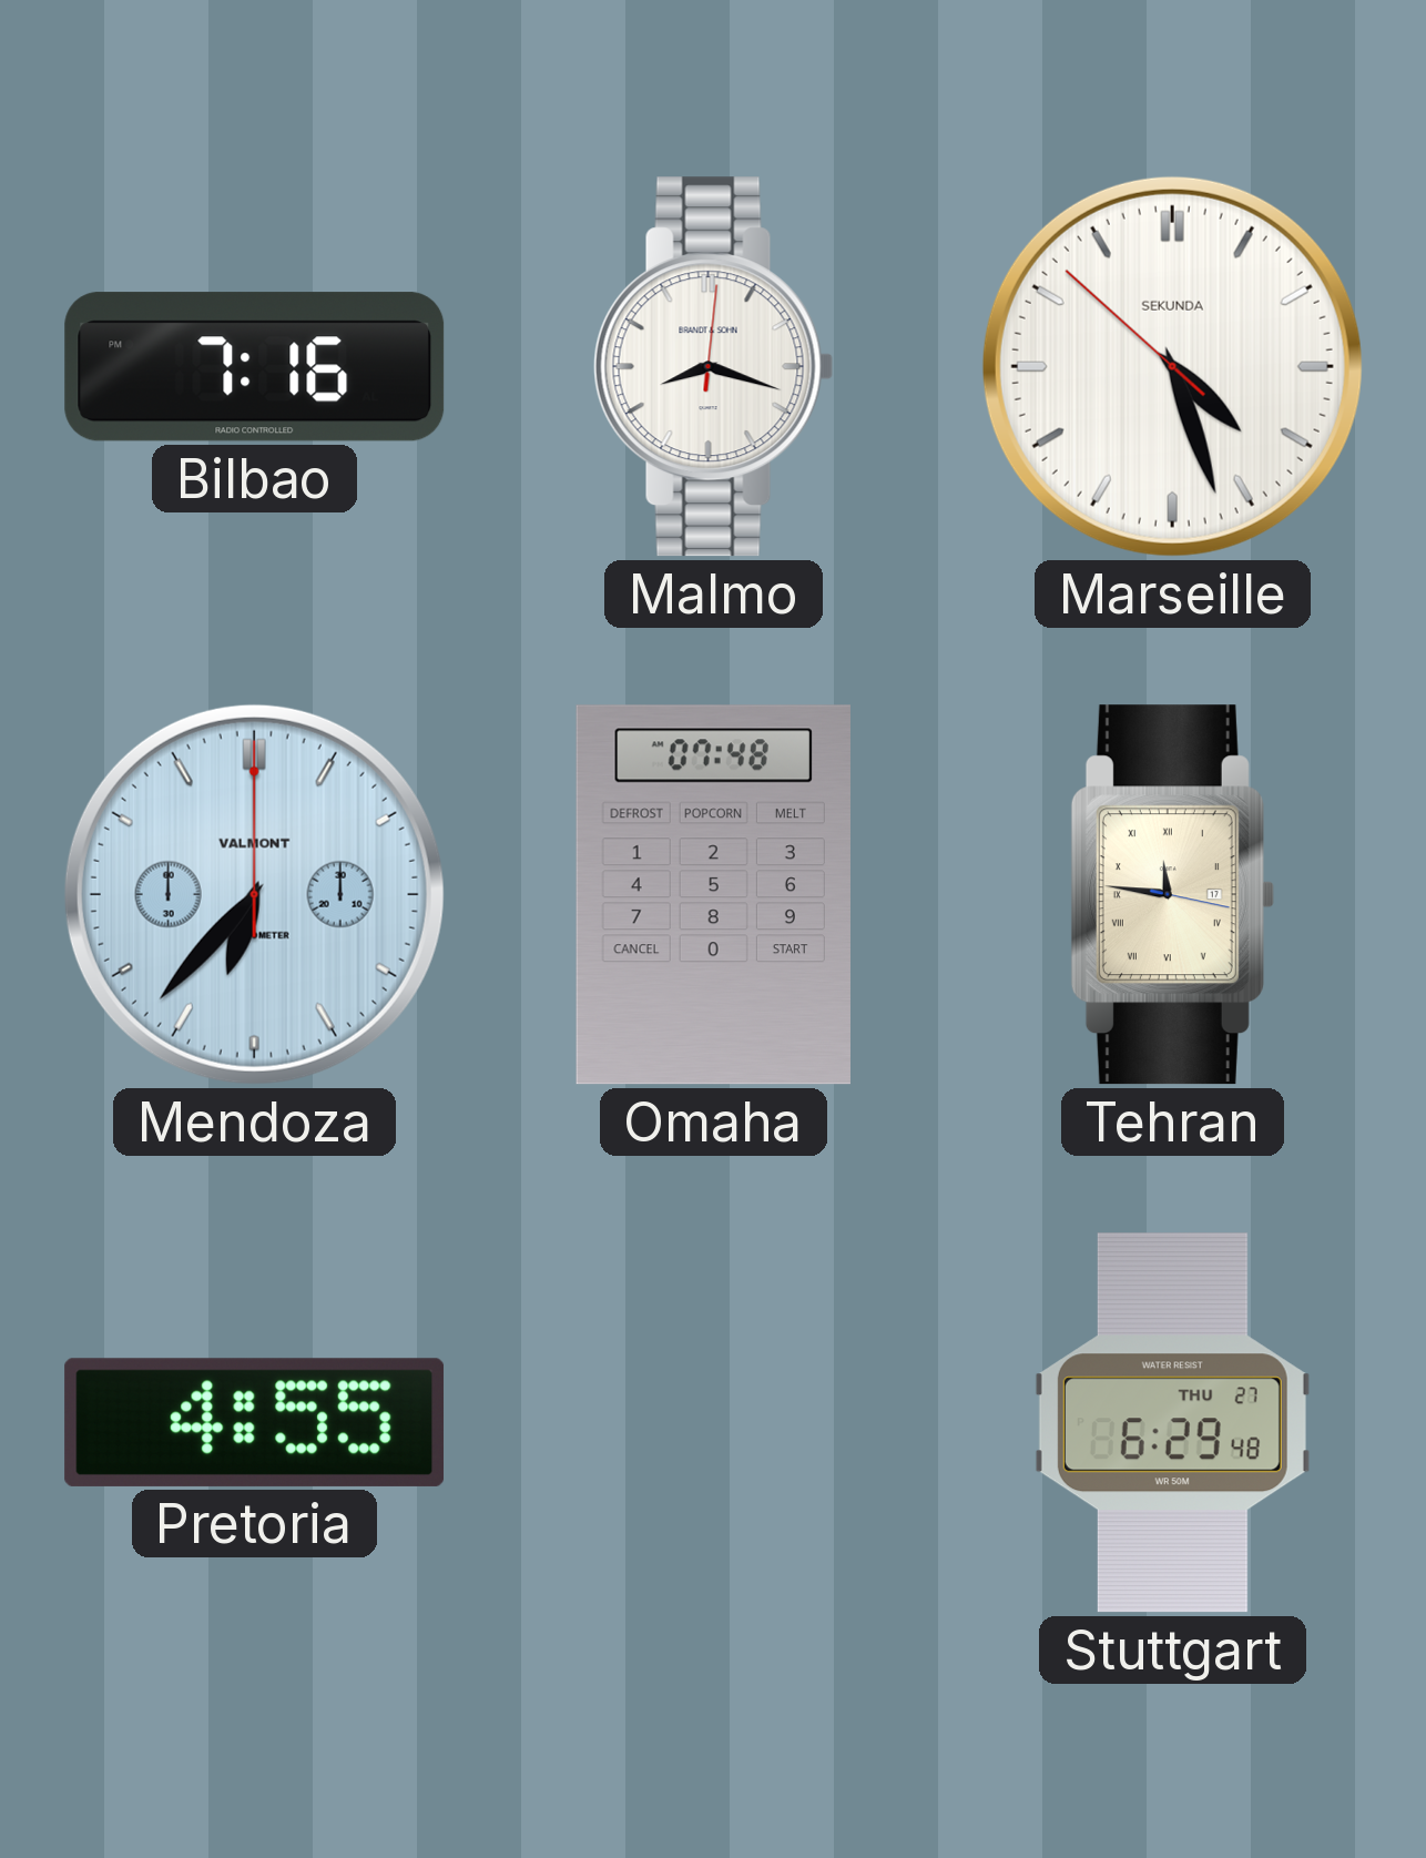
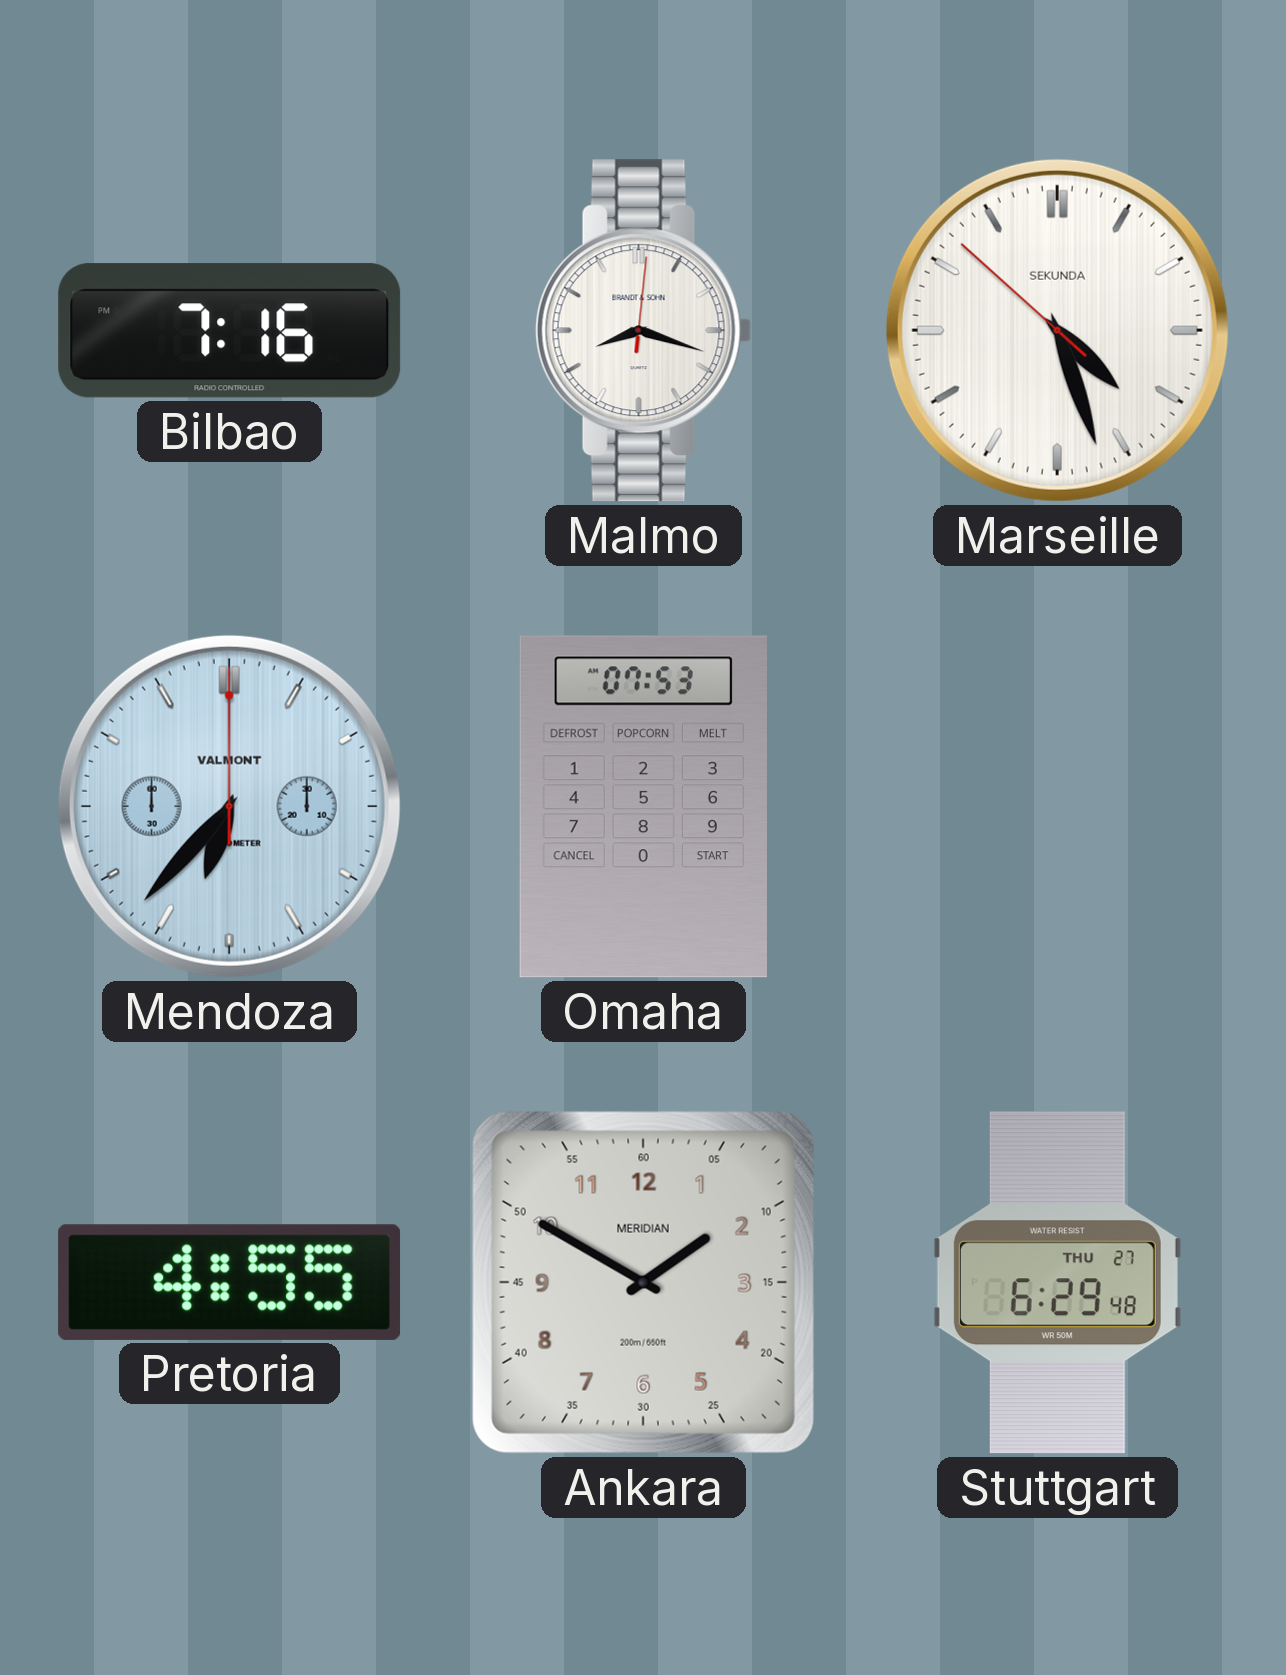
Omaha: 07:48 -> 07:53 (643, 807)
Tehran: 11:46 -> none (1172, 895)
Ankara: none -> 1:50 (643, 1282)
